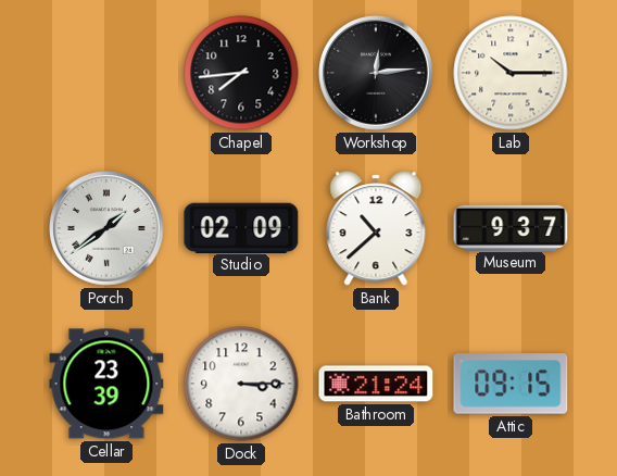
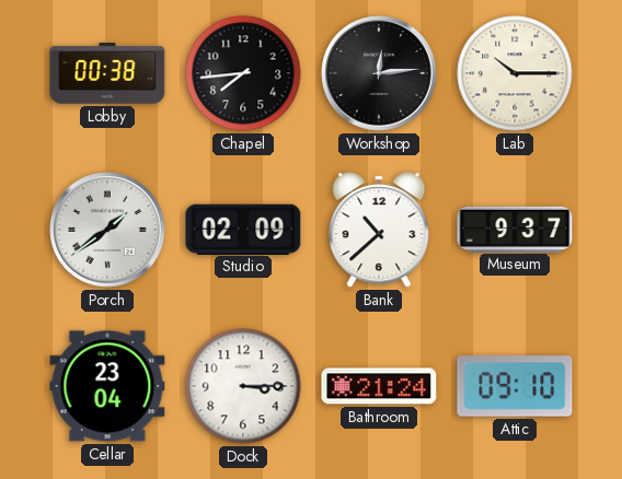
Lobby: none -> 00:38 (107, 74)
Cellar: 23:39 -> 23:04 (107, 386)
Attic: 09:15 -> 09:10 (515, 386)
